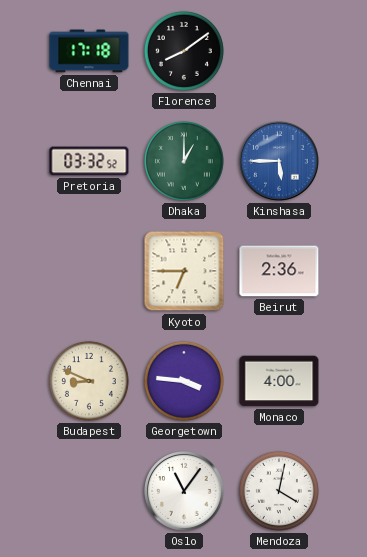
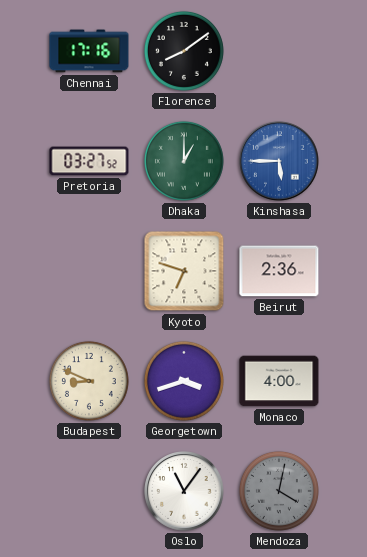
Chennai: 17:18 -> 17:16 (89, 51)
Pretoria: 03:32 -> 03:27 (89, 161)
Kyoto: 6:45 -> 6:48 (184, 271)
Georgetown: 3:46 -> 3:42 (184, 381)
Mendoza dial: white -> grey (279, 491)
